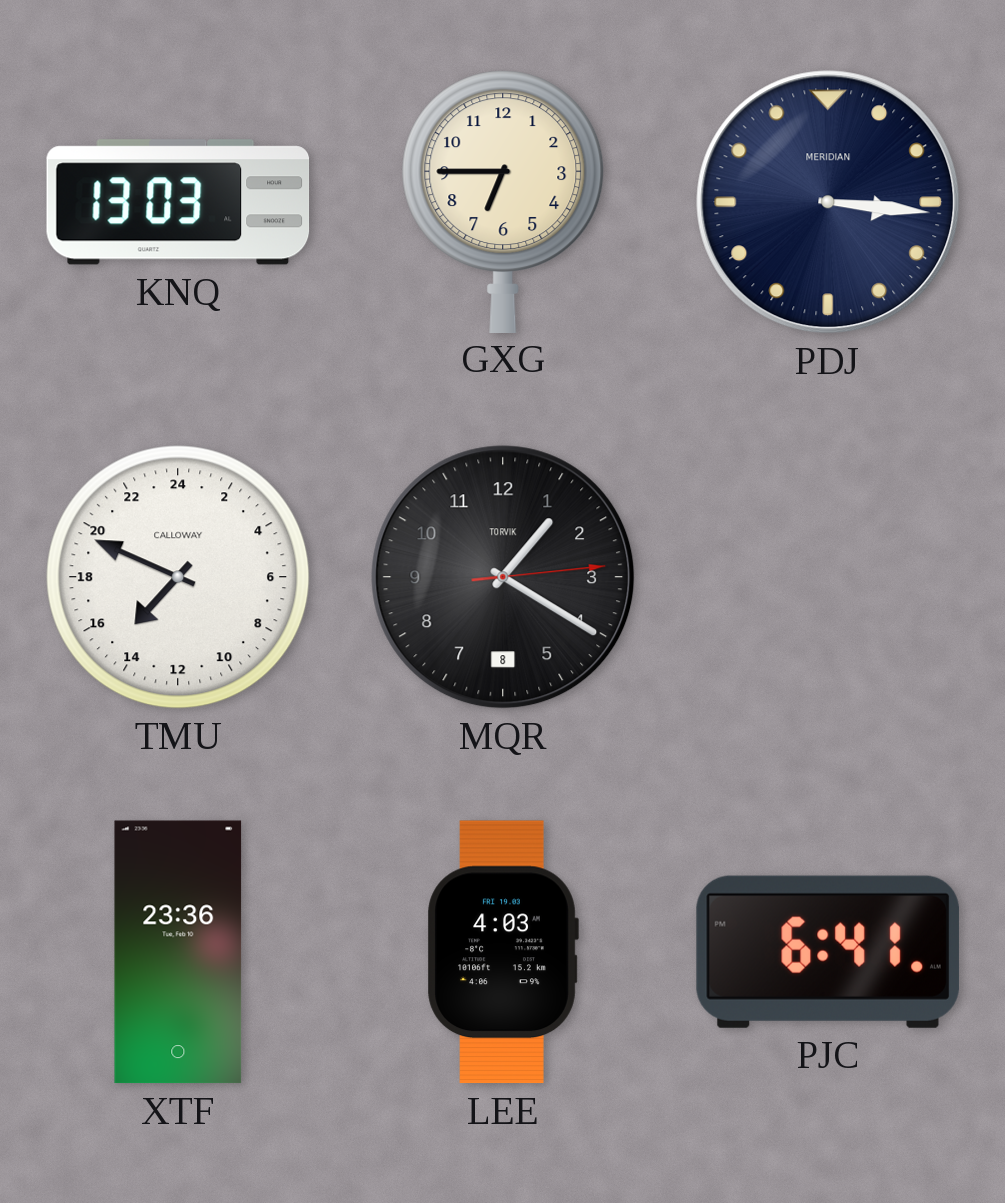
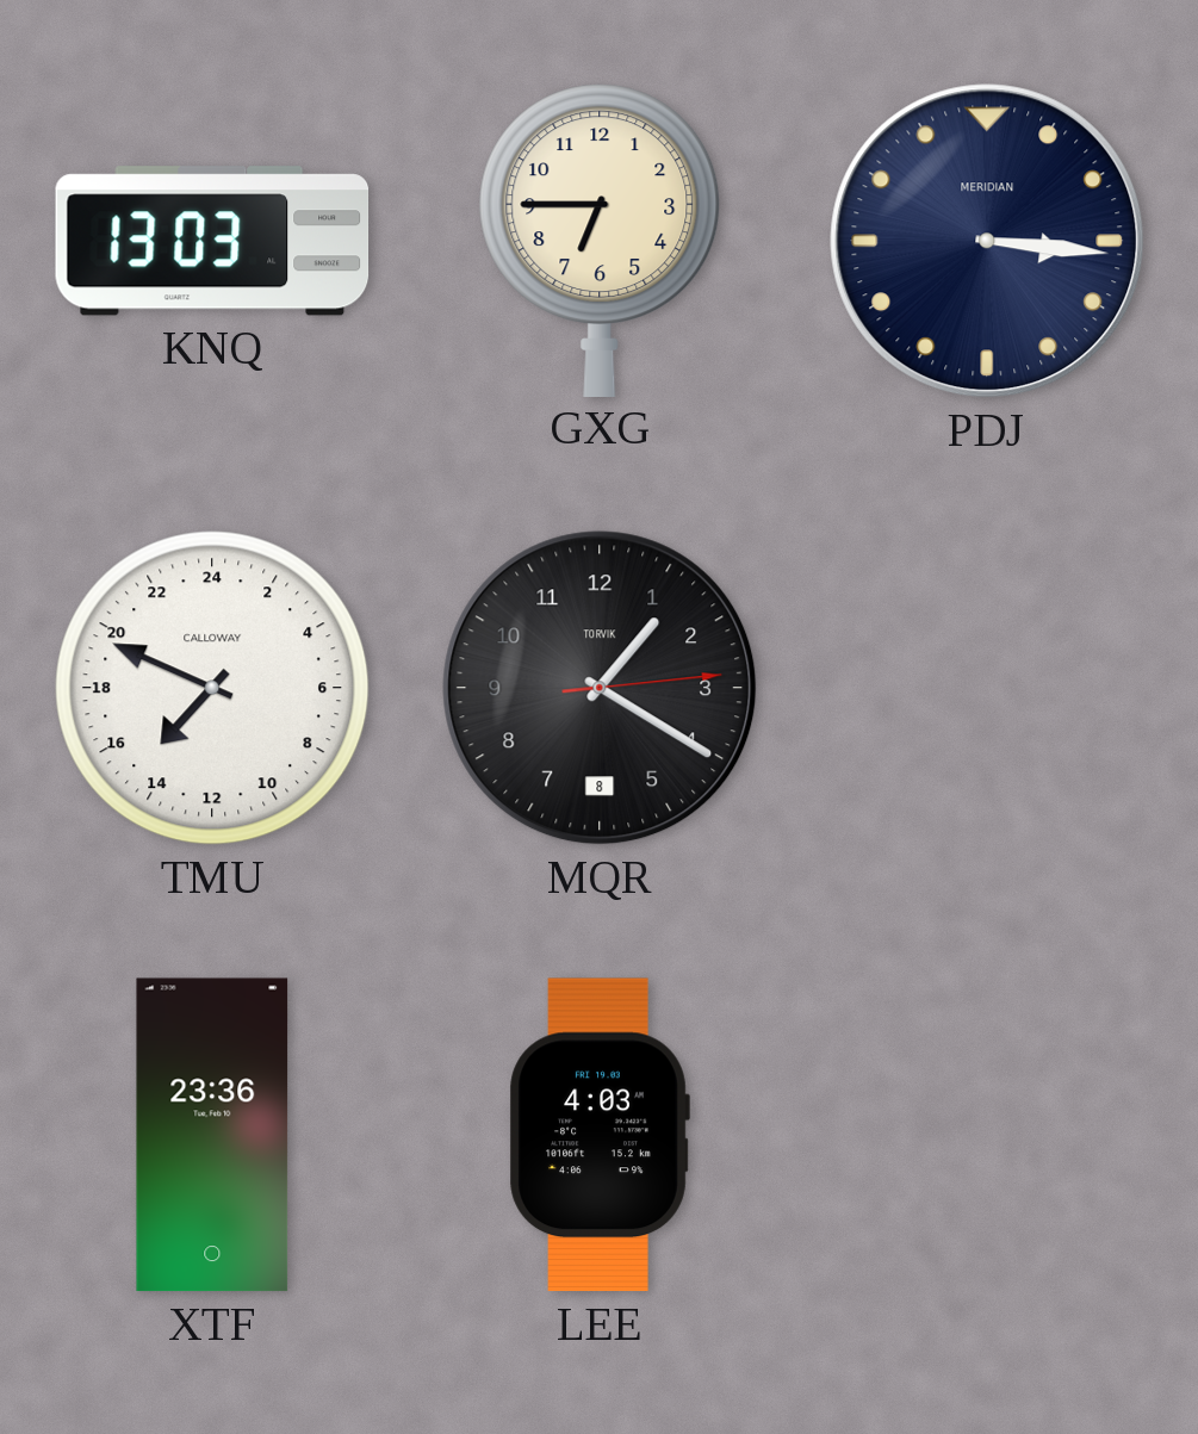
PJC: 6:41 -> none (828, 952)
